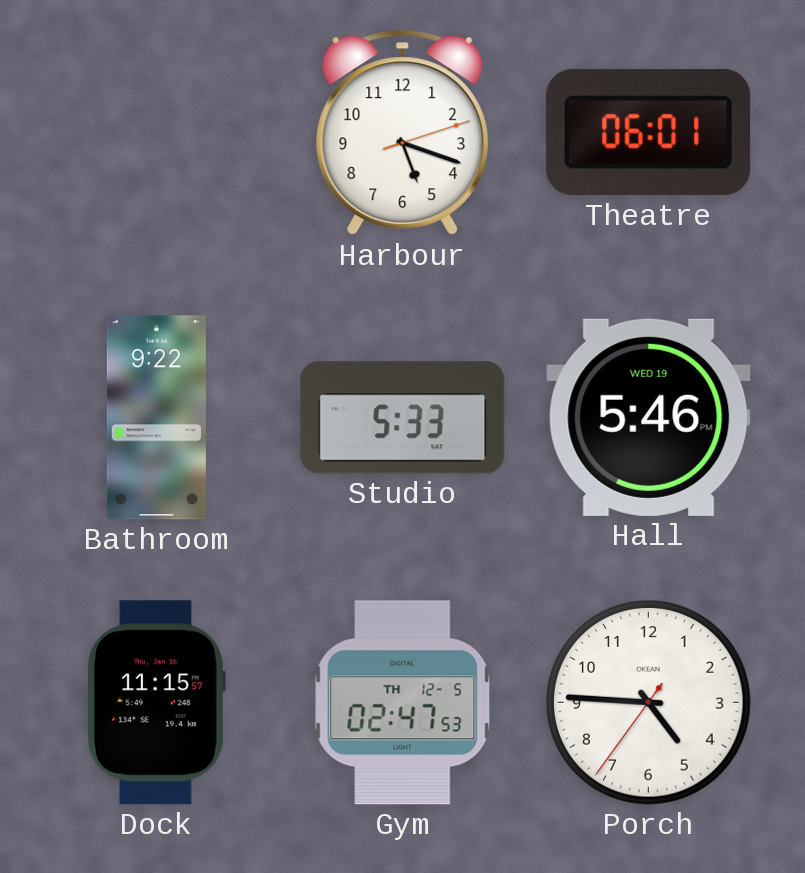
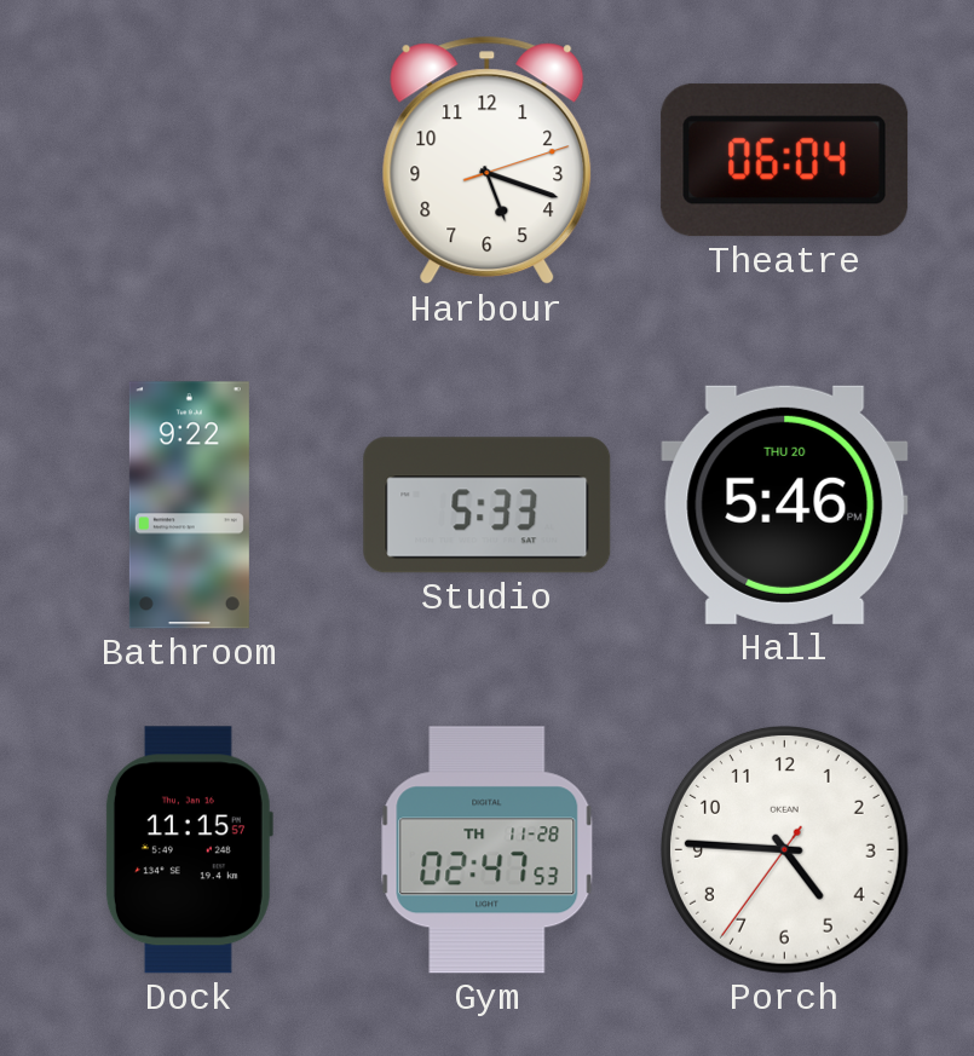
Theatre: 06:01 -> 06:04 (785, 161)
Hall date: WED 19 -> THU 20 (785, 504)
Gym date: TH 12-5 -> TH 11-28 (488, 850)
